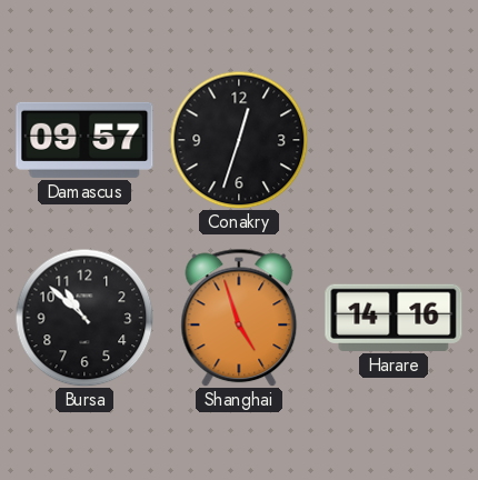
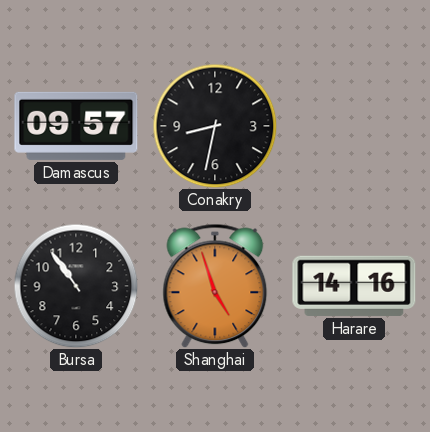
Conakry: 12:33 -> 8:32 (215, 126)
Bursa: 10:52 -> 10:54 (76, 286)
